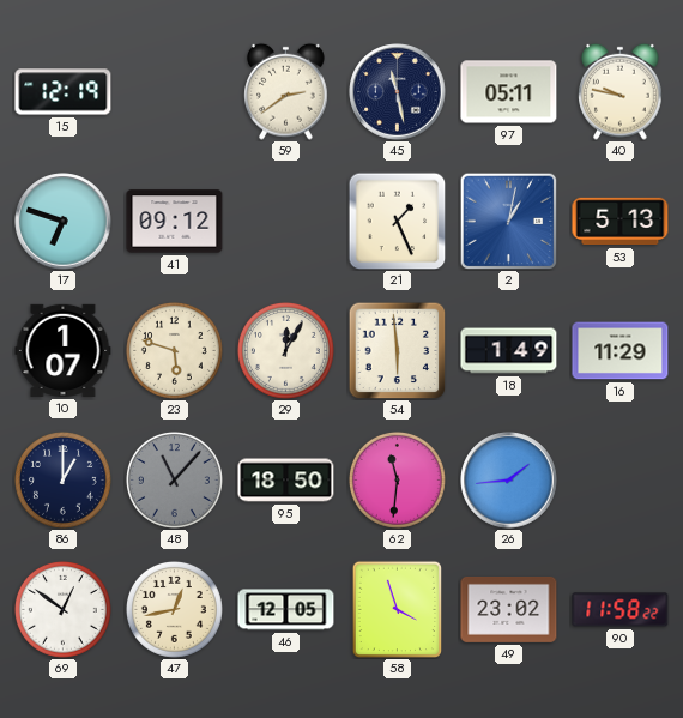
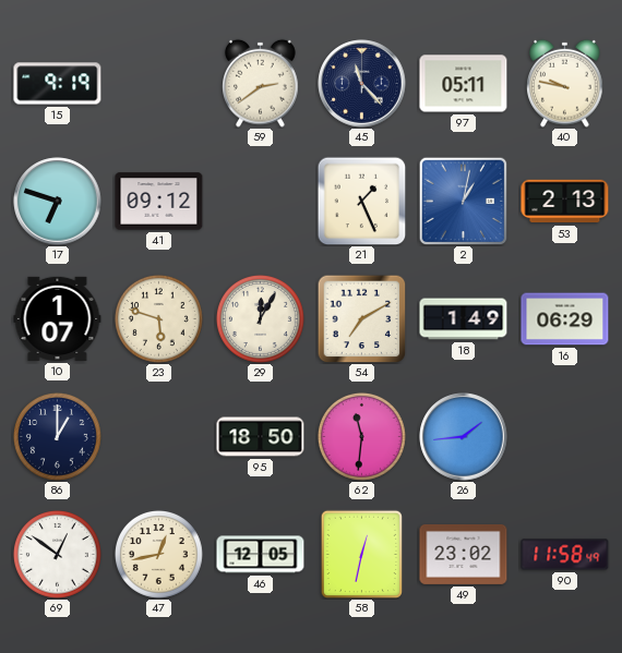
15: 12:19 -> 9:19 (58, 84)
45: 11:28 -> 11:23 (362, 84)
53: 5:13 -> 2:13 (565, 202)
54: 5:59 -> 7:10 (361, 318)
16: 11:29 -> 06:29 (565, 319)
48: 11:07 -> none (174, 479)
58: 3:57 -> 12:32 (361, 554)
90: 11:58:22 -> 11:58:49 (565, 555)
